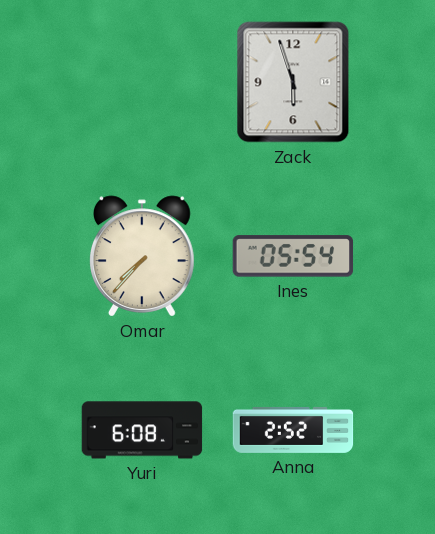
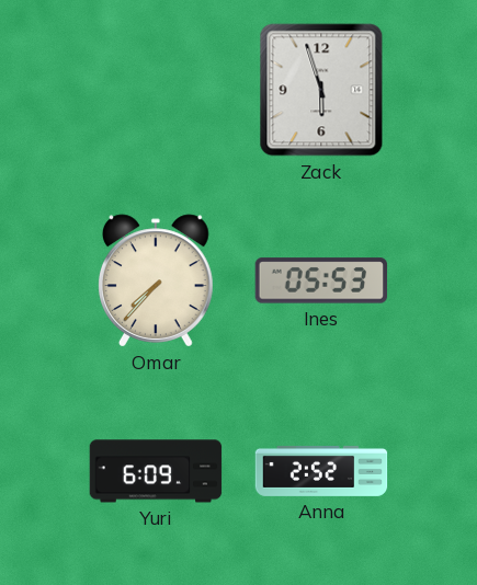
Ines: 05:54 -> 05:53 (321, 280)
Yuri: 6:08 -> 6:09 (156, 471)
